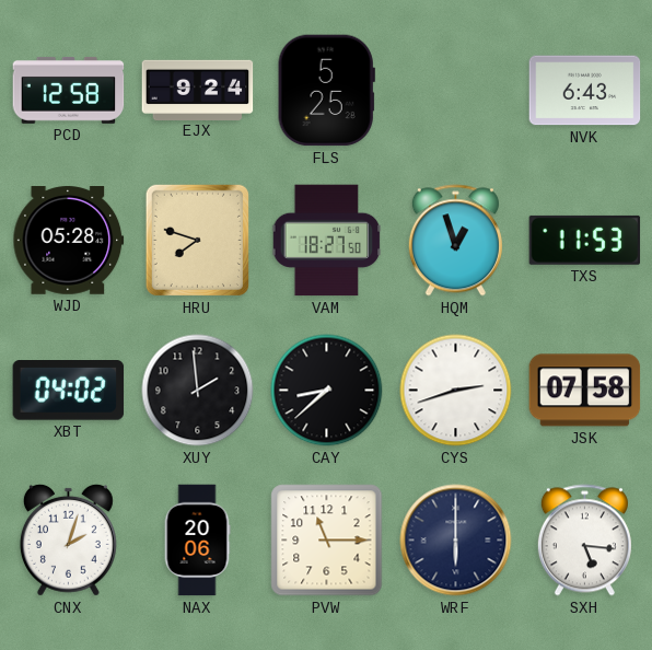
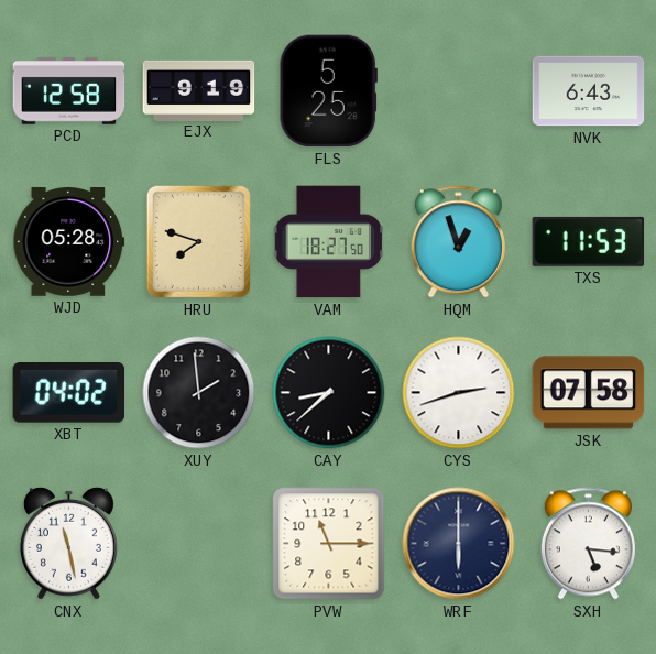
EJX: 9:24 -> 9:19 (199, 90)
CNX: 2:03 -> 11:28 (68, 543)
NAX: 20:06 -> none (197, 541)
